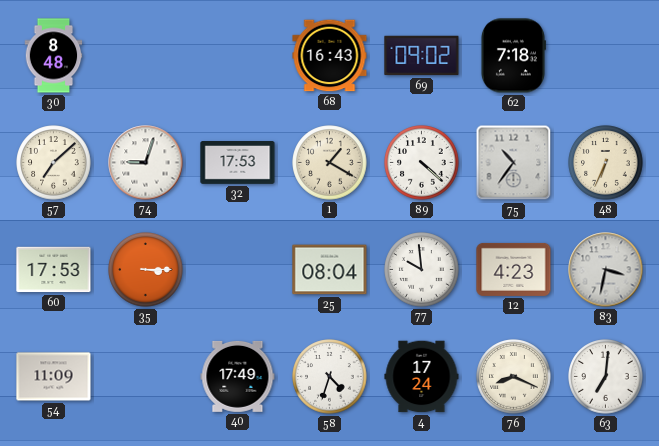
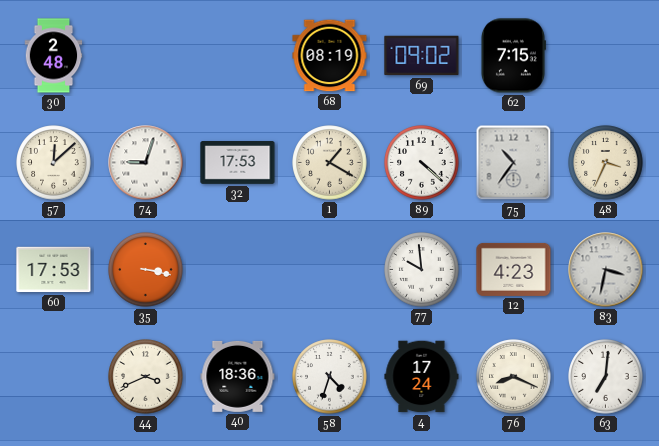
30: 8:48 -> 2:48 (54, 56)
68: 16:43 -> 08:19 (330, 56)
62: 7:18 -> 7:15 (513, 56)
57: 7:08 -> 12:08 (54, 163)
48: 6:34 -> 3:34 (606, 163)
35: 3:15 -> 3:17 (146, 270)
25: 08:04 -> none (330, 270)
54: 11:09 -> none (54, 377)
44: none -> 3:41 (146, 377)
40: 17:49 -> 18:36 (238, 376)
